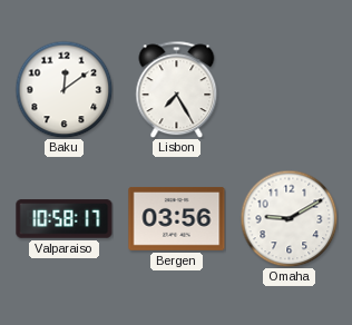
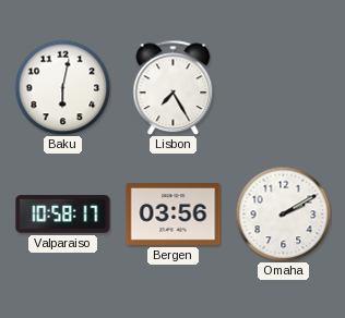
Baku: 12:09 -> 6:02 (62, 87)
Omaha: 9:10 -> 2:10 (283, 213)
